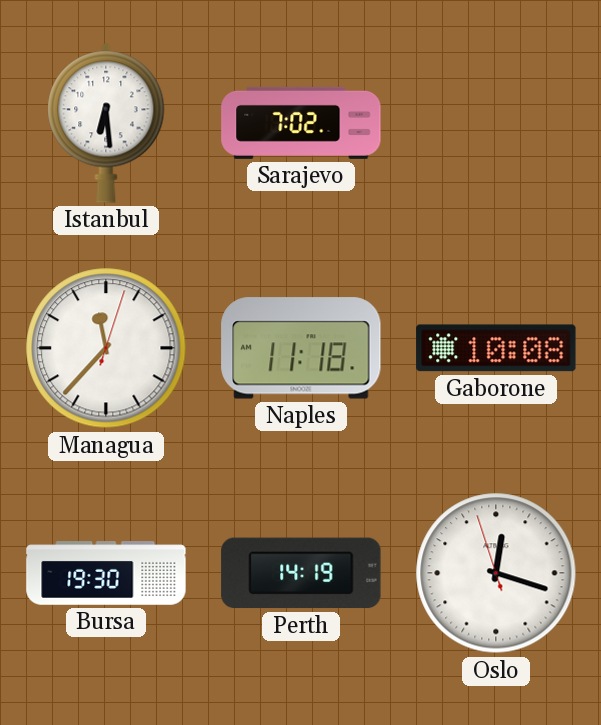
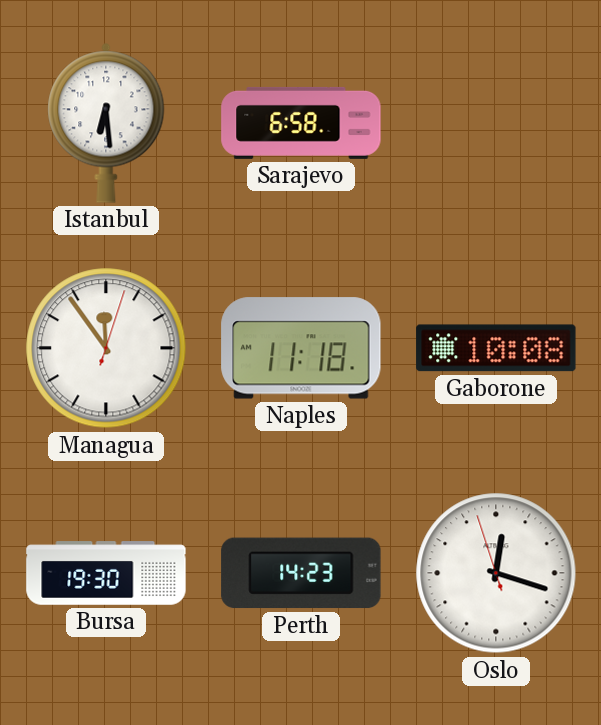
Sarajevo: 7:02 -> 6:58 (301, 123)
Managua: 11:37 -> 11:54 (106, 348)
Perth: 14:19 -> 14:23 (301, 573)
